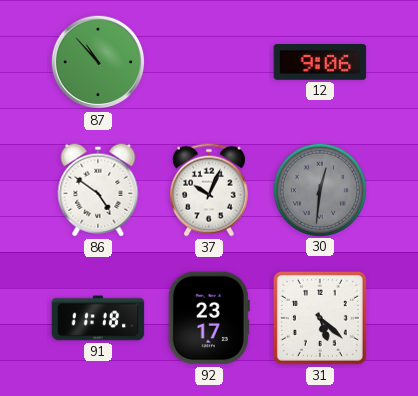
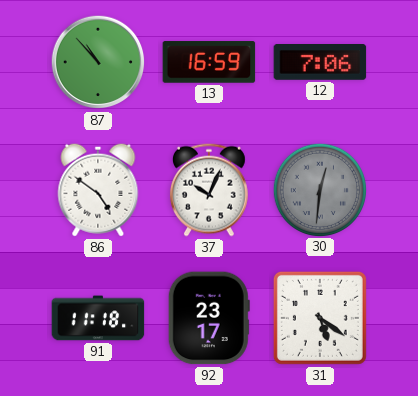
13: none -> 16:59 (209, 62)
12: 9:06 -> 7:06 (320, 63)
31: 5:22 -> 5:21 (320, 318)
